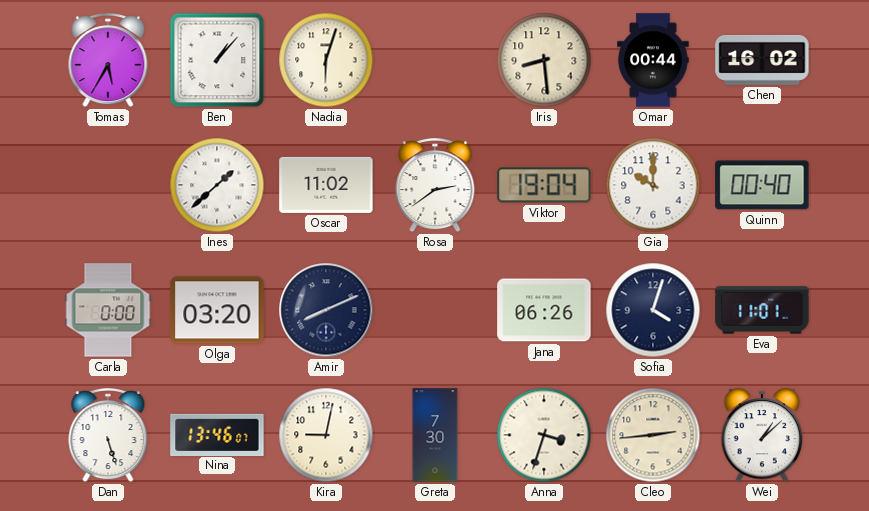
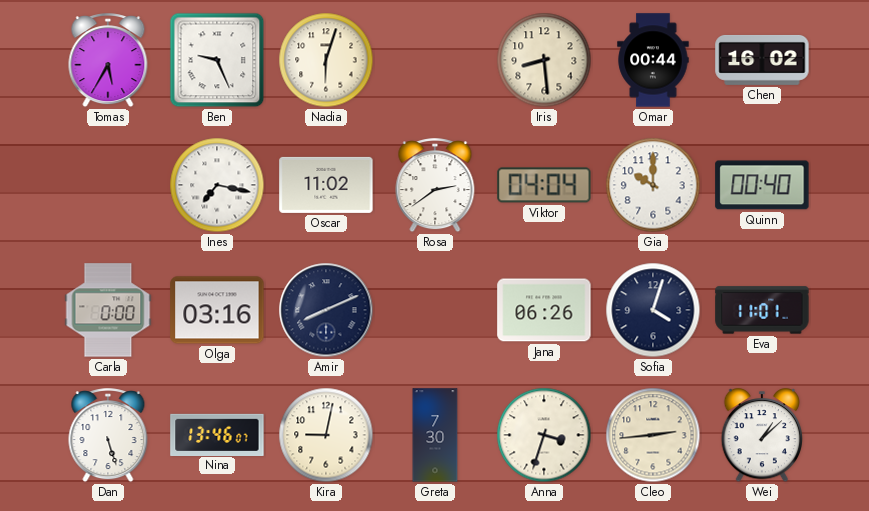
Ben: 1:07 -> 9:26 (217, 60)
Ines: 1:38 -> 7:17 (217, 185)
Viktor: 19:04 -> 04:04 (544, 185)
Olga: 03:20 -> 03:16 (217, 310)
